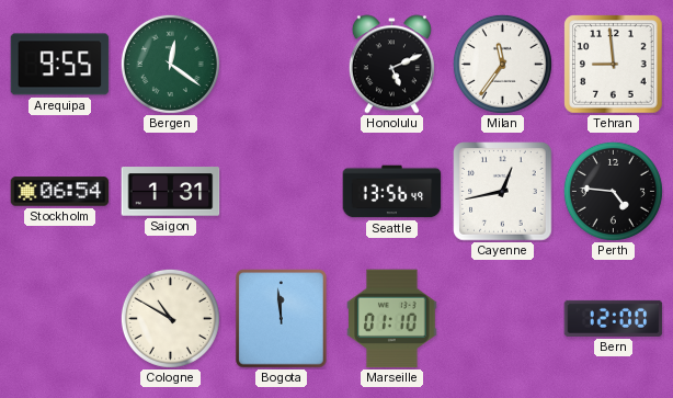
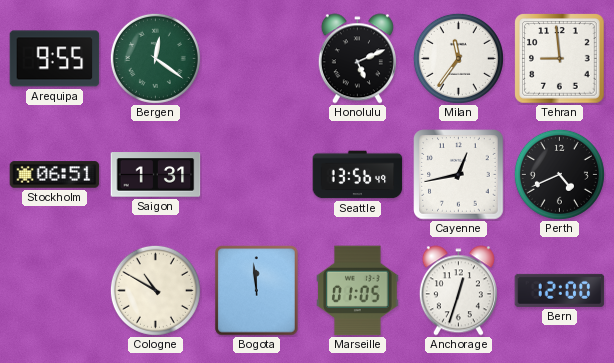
Stockholm: 06:54 -> 06:51 (55, 175)
Perth: 4:46 -> 4:41 (559, 174)
Marseille: 01:10 -> 01:05 (358, 291)
Anchorage: none -> 12:33 (458, 291)
